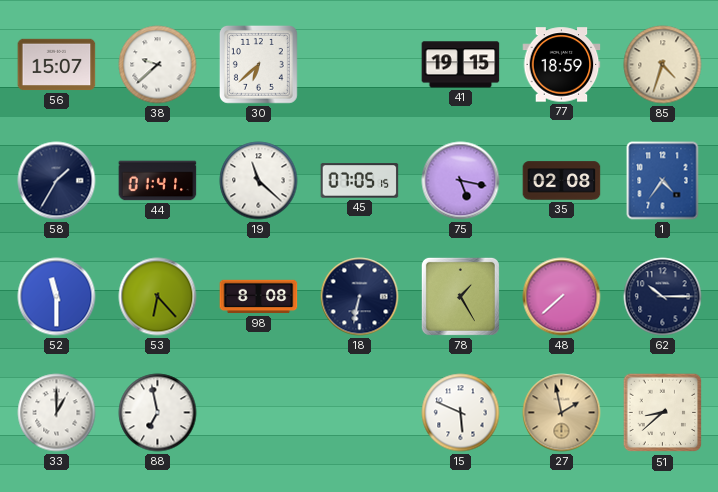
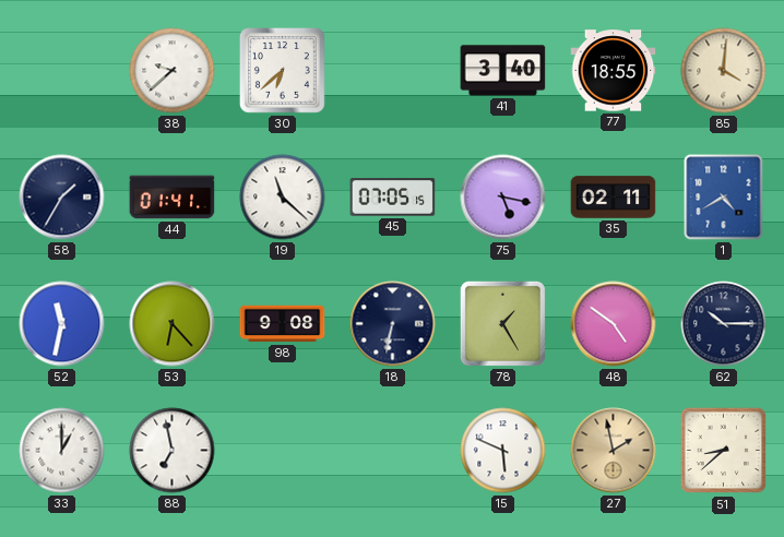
56: 15:07 -> none (57, 65)
41: 19:15 -> 3:40 (503, 71)
77: 18:59 -> 18:55 (614, 71)
85: 4:33 -> 4:01 (724, 71)
35: 02:08 -> 02:11 (614, 198)
1: 4:36 -> 4:40 (724, 198)
52: 11:30 -> 11:32 (62, 324)
98: 8:08 -> 9:08 (283, 324)
48: 7:38 -> 4:51 (614, 324)
